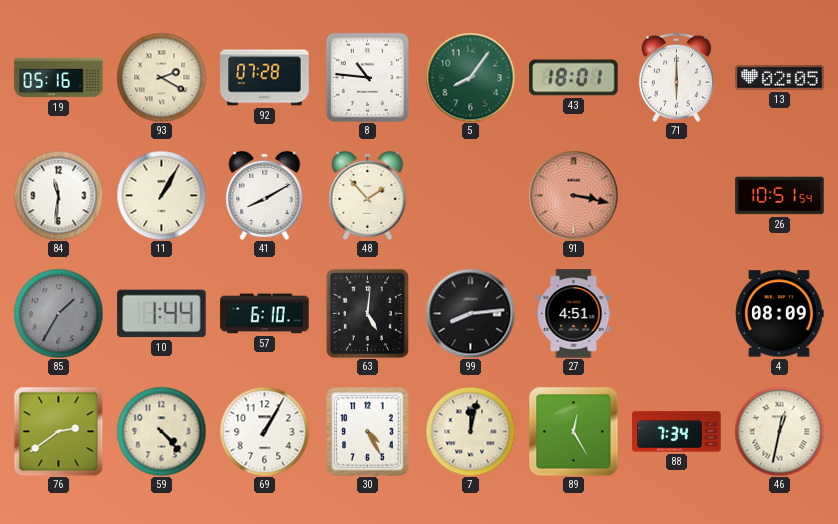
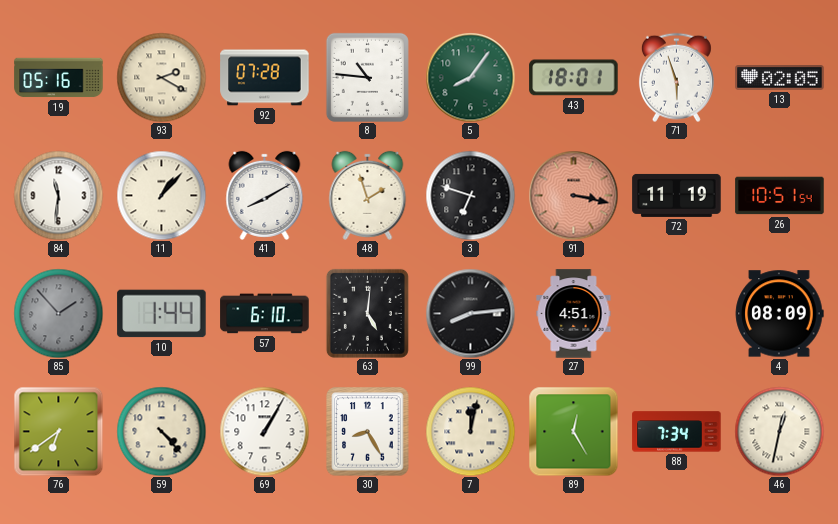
71: 6:00 -> 5:57 (676, 77)
11: 1:05 -> 1:07 (161, 195)
48: 1:53 -> 1:57 (368, 195)
3: none -> 6:48 (470, 195)
72: none -> 11:19 (677, 195)
85: 1:35 -> 1:53 (58, 313)
76: 2:39 -> 6:39 (58, 431)
30: 4:25 -> 8:25 (368, 432)
